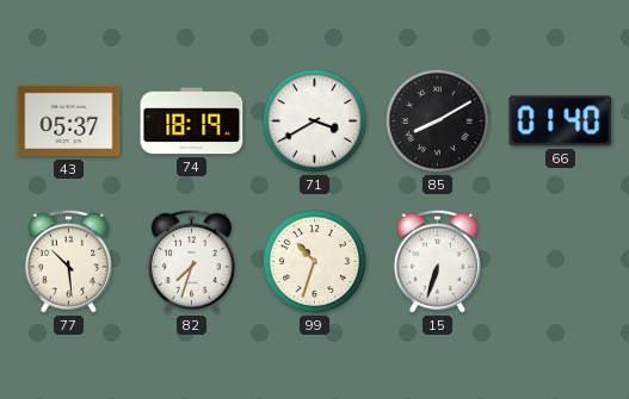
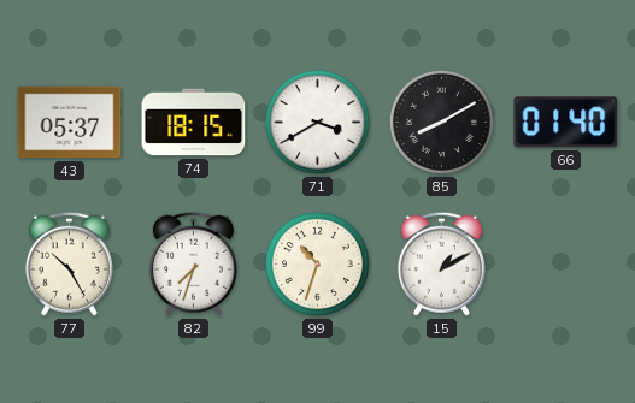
74: 18:19 -> 18:15 (194, 123)
77: 10:29 -> 10:25 (69, 263)
15: 6:33 -> 1:10 (441, 263)
